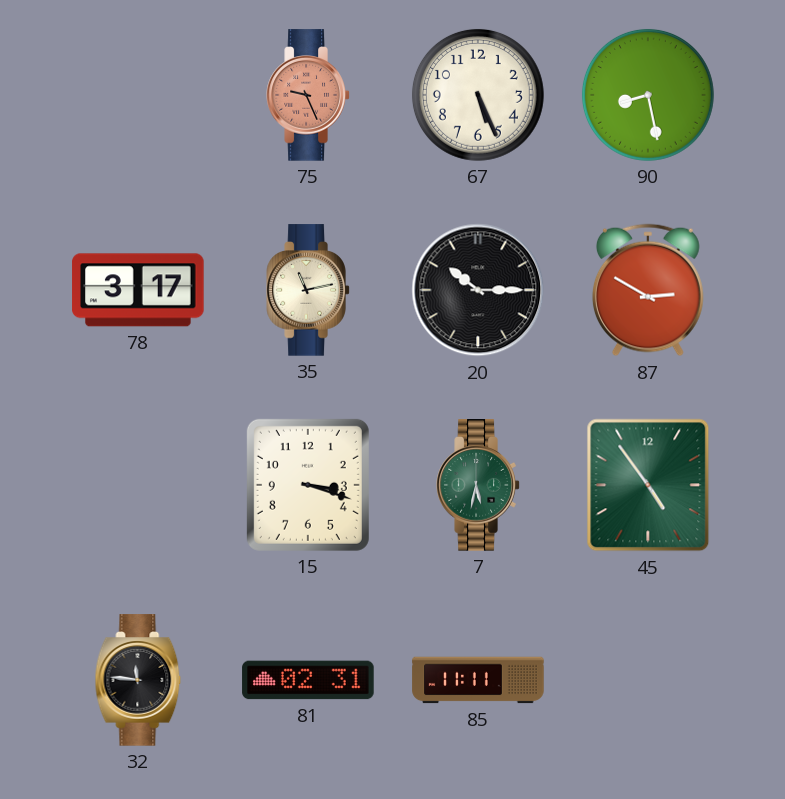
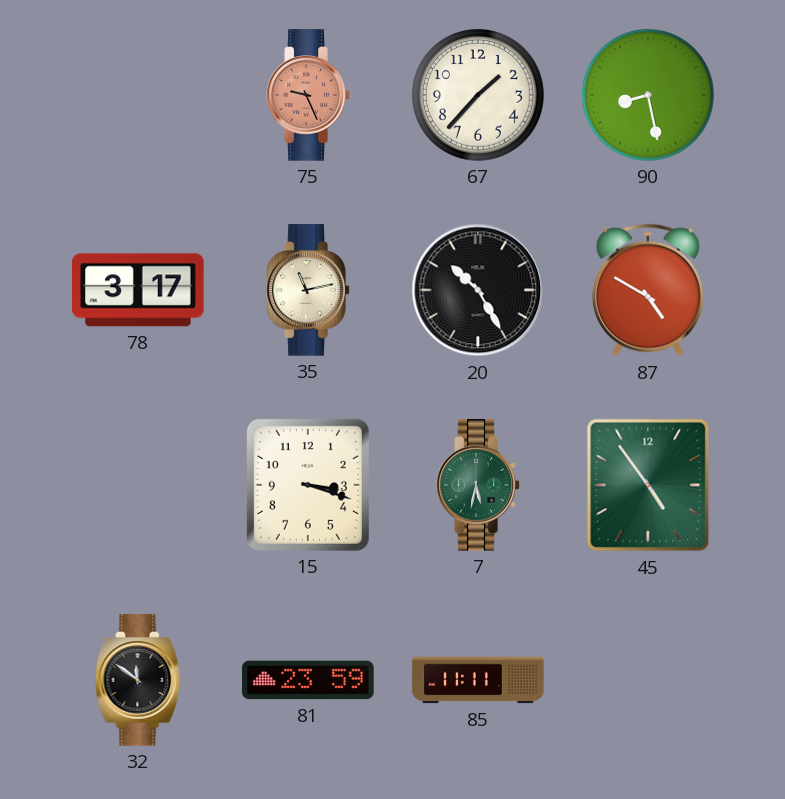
67: 5:26 -> 1:37 (478, 95)
20: 10:15 -> 10:25 (478, 290)
87: 2:50 -> 4:50 (648, 290)
32: 11:46 -> 11:51 (138, 680)
81: 02:31 -> 23:59 (308, 680)
